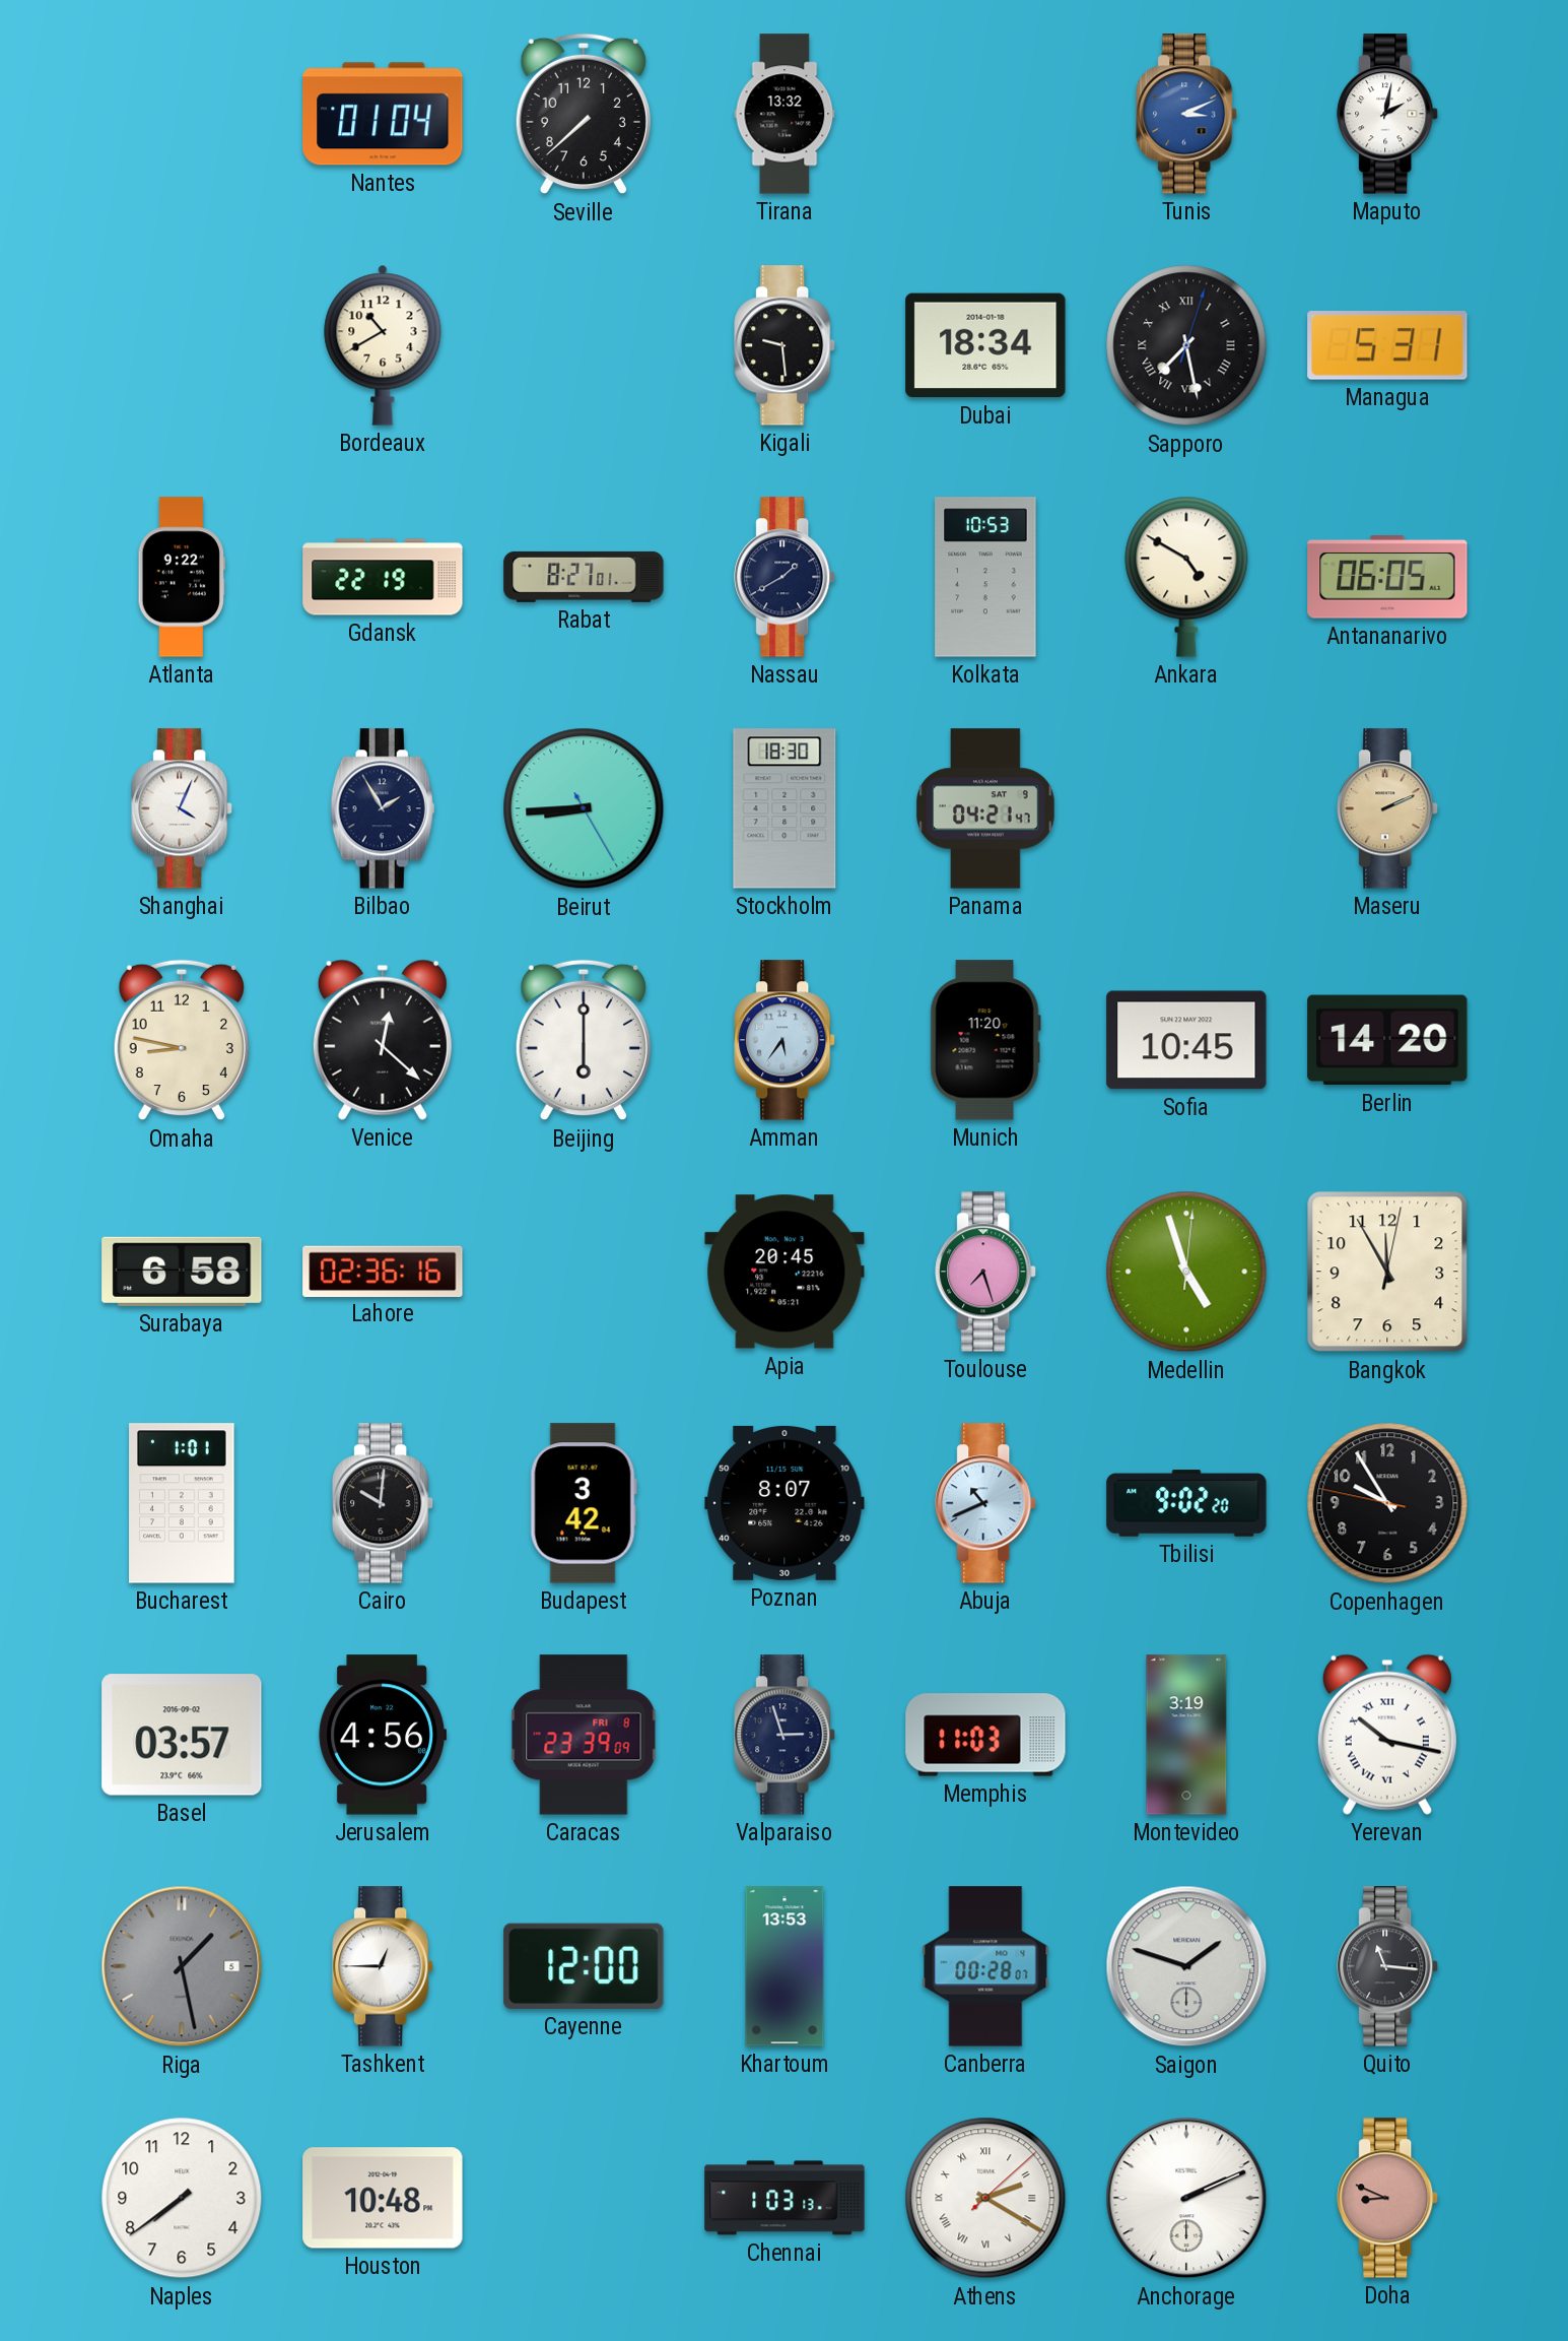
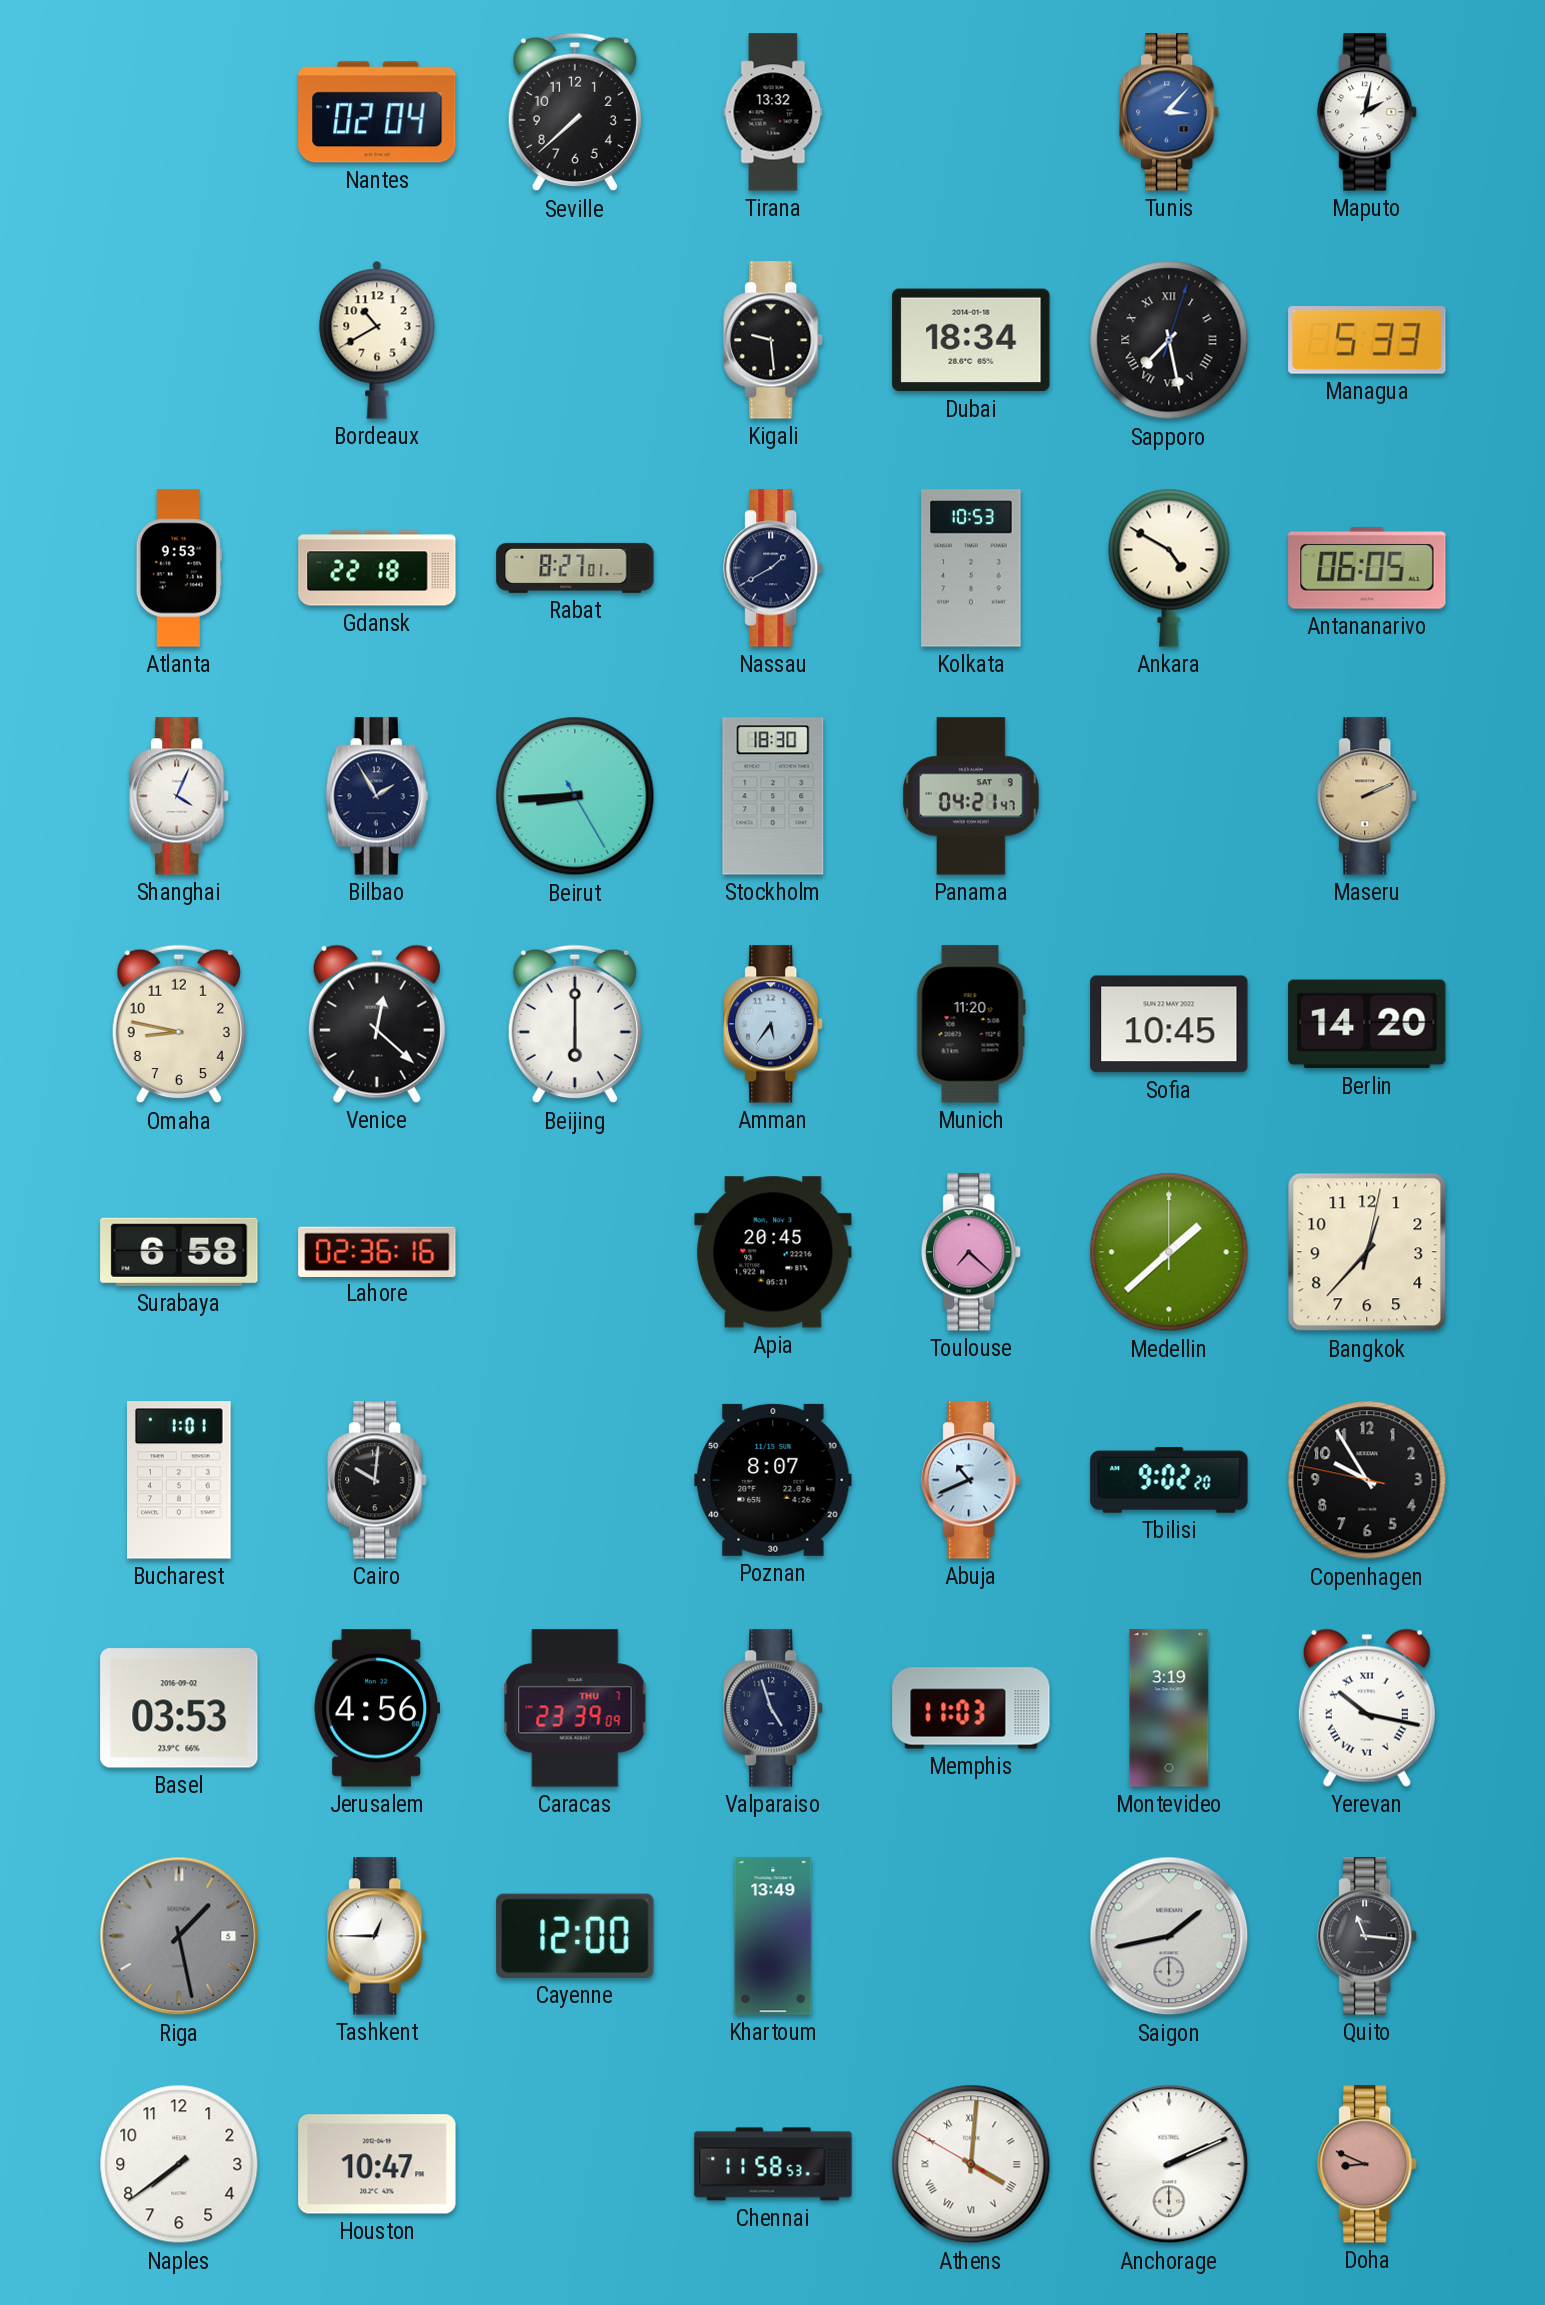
Nantes: 01:04 -> 02:04 (377, 112)
Tunis: 3:11 -> 3:07 (1170, 112)
Managua: 5:31 -> 5:33 (1367, 341)
Atlanta: 9:22 -> 9:53 (179, 568)
Gdansk: 22:19 -> 22:18 (377, 568)
Toulouse: 7:27 -> 7:22 (972, 1252)
Medellin: 4:57 -> 1:38 (1169, 1252)
Bangkok: 11:55 -> 12:37 (1367, 1252)
Budapest: 3:42 -> none (584, 1503)
Basel: 03:57 -> 03:53 (179, 1708)
Caracas date: FRI 8 -> THU 7 (575, 1708)
Valparaiso: 2:57 -> 4:57 (774, 1708)
Khartoum: 13:53 -> 13:49 (773, 1936)
Canberra: 00:28 -> none (985, 1966)
Saigon: 1:48 -> 1:43 (1169, 1936)
Houston: 10:48 -> 10:47 (377, 2164)
Chennai: 1:03 -> 11:58 (773, 2164)
Athens: 2:20 -> 4:00 (971, 2164)
